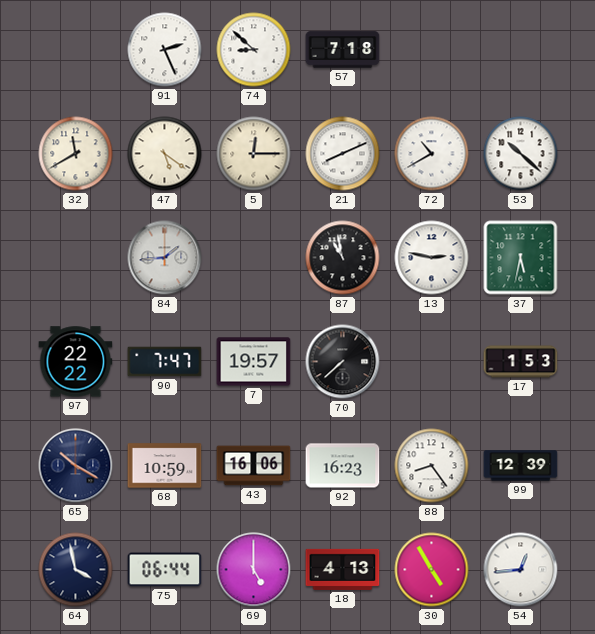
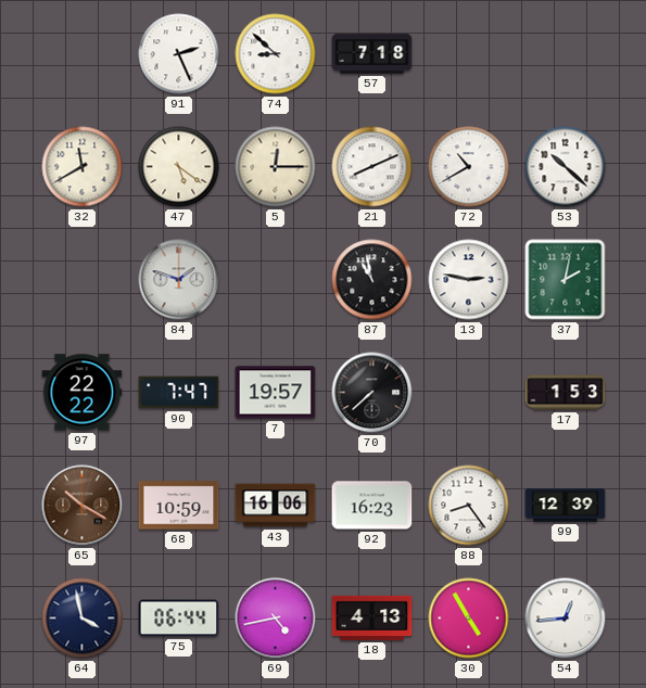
84: 1:44 -> 1:48 (179, 280)
37: 5:32 -> 2:02 (566, 280)
65 dial: navy -> brown (83, 506)
69: 5:00 -> 4:43 (276, 619)
